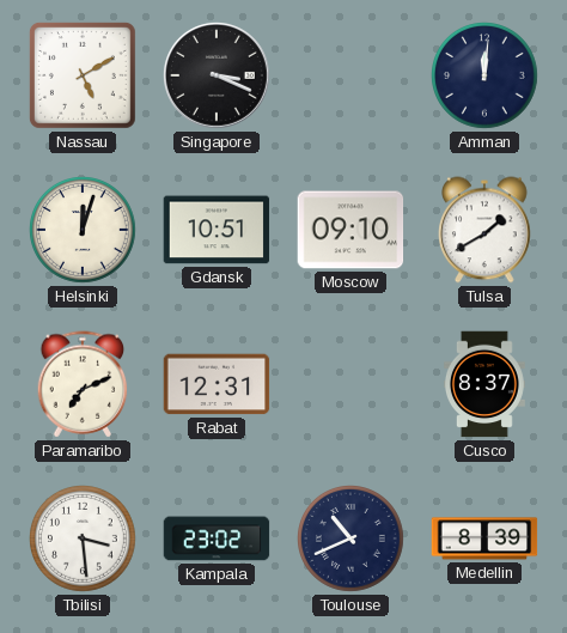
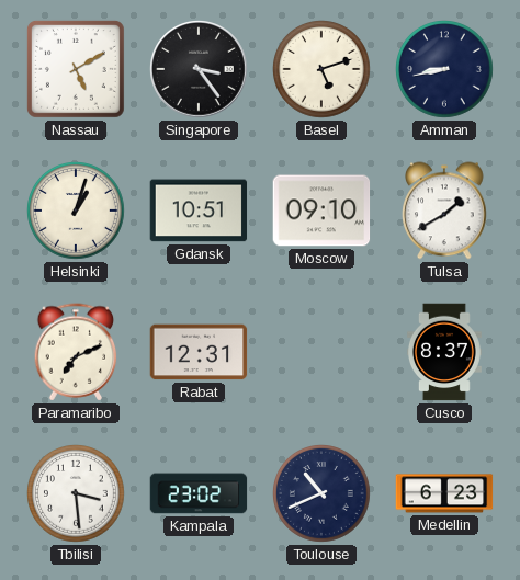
Singapore: 3:19 -> 3:24 (200, 70)
Basel: none -> 5:12 (323, 70)
Amman: 12:01 -> 8:43 (445, 70)
Helsinki: 12:03 -> 1:03 (77, 212)
Medellin: 8:39 -> 6:23 (444, 493)
